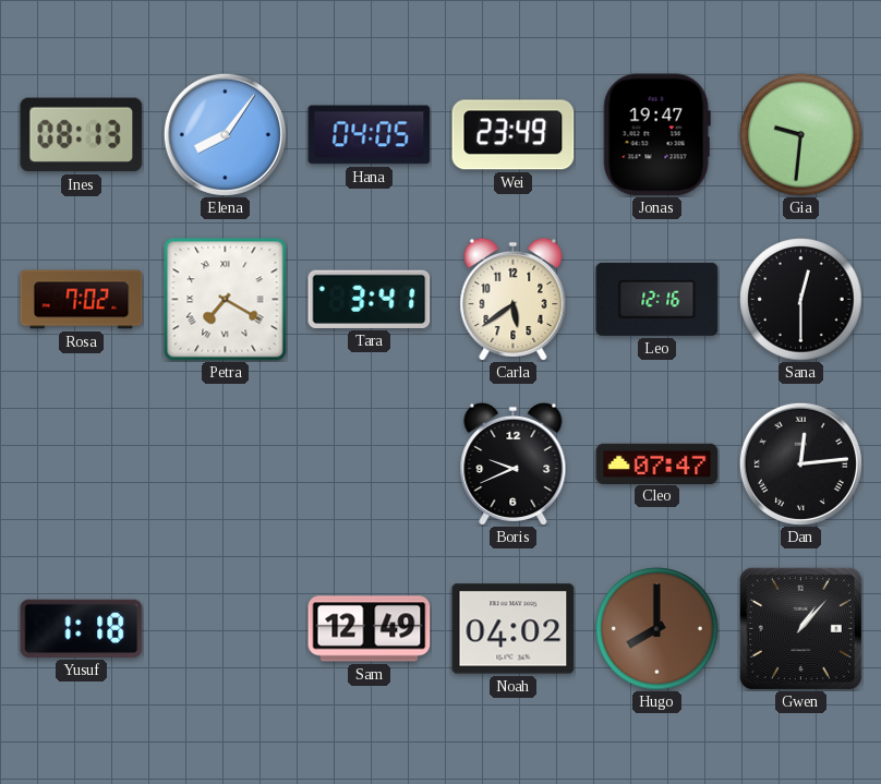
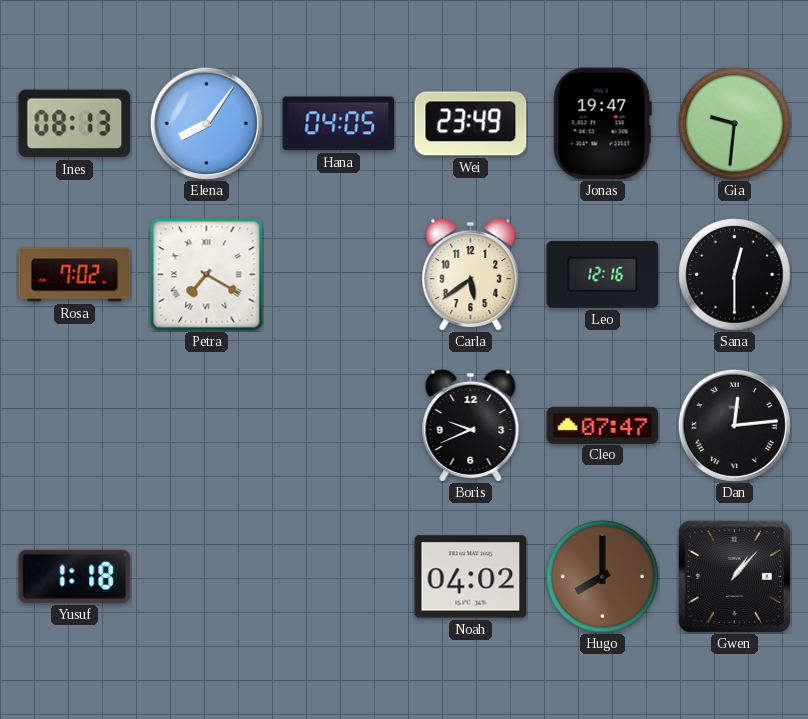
Tara: 3:41 -> none (370, 299)
Sam: 12:49 -> none (370, 629)
